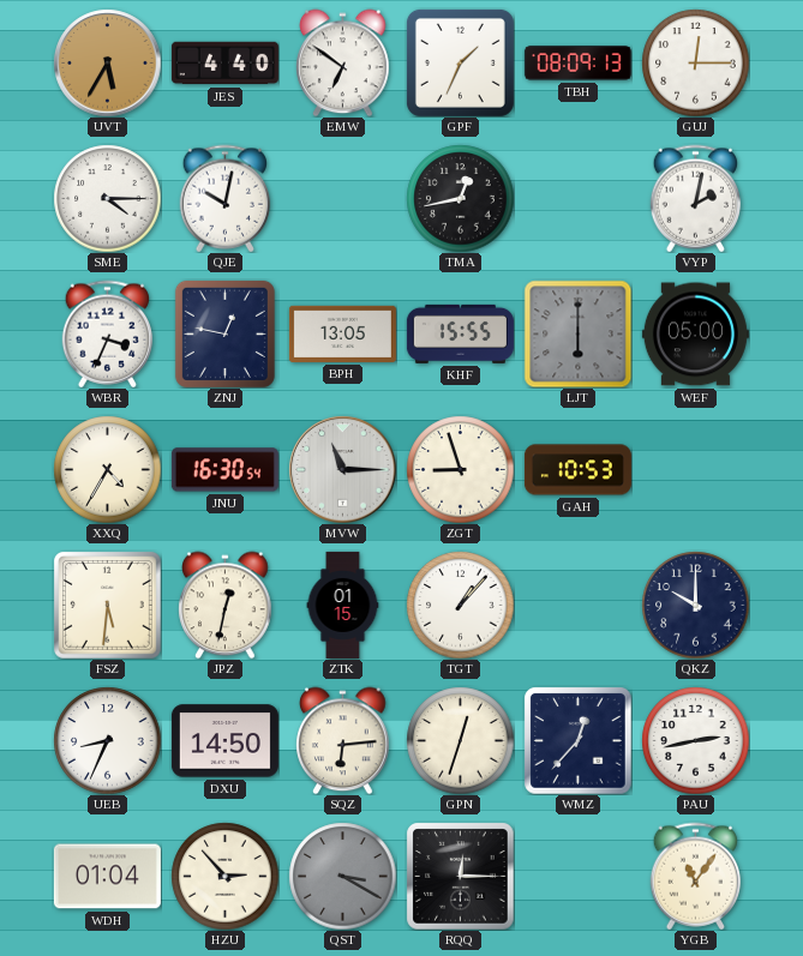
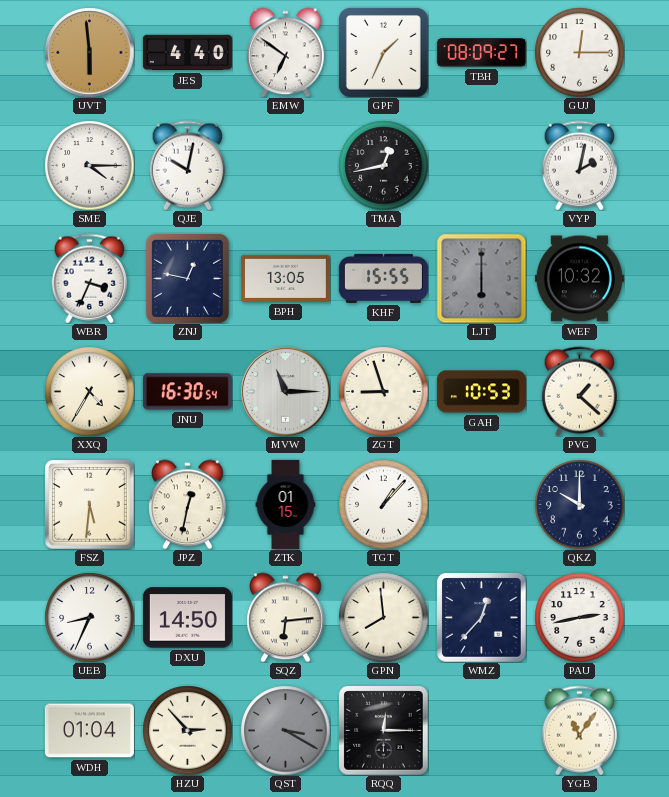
UVT: 5:35 -> 5:59 (89, 52)
TBH: 08:09:13 -> 08:09:27 (481, 53)
WEF: 05:00 -> 10:32 (579, 279)
PVG: none -> 1:22 (580, 391)
GPN: 12:33 -> 7:59 (383, 617)
